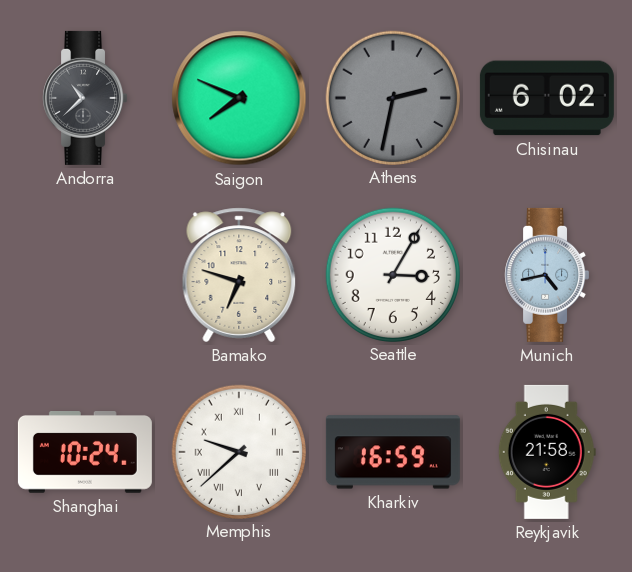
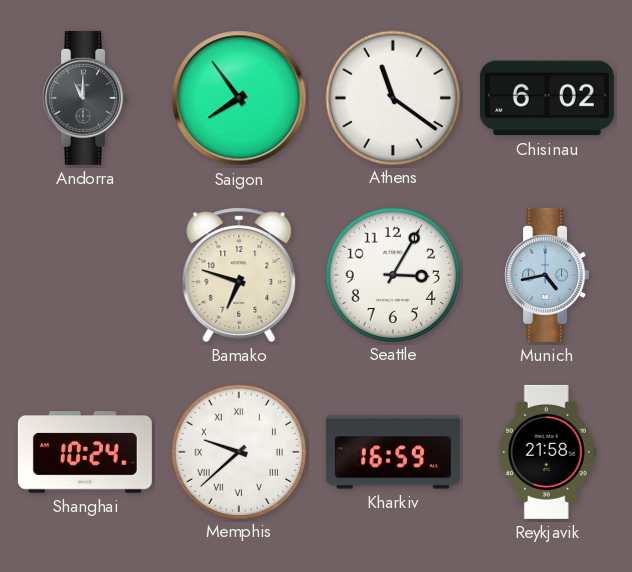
Andorra: 10:38 -> 11:00 (85, 98)
Saigon: 7:49 -> 7:54 (239, 98)
Athens: 2:32 -> 11:21 (392, 97)
Athens dial: grey -> white (392, 97)
